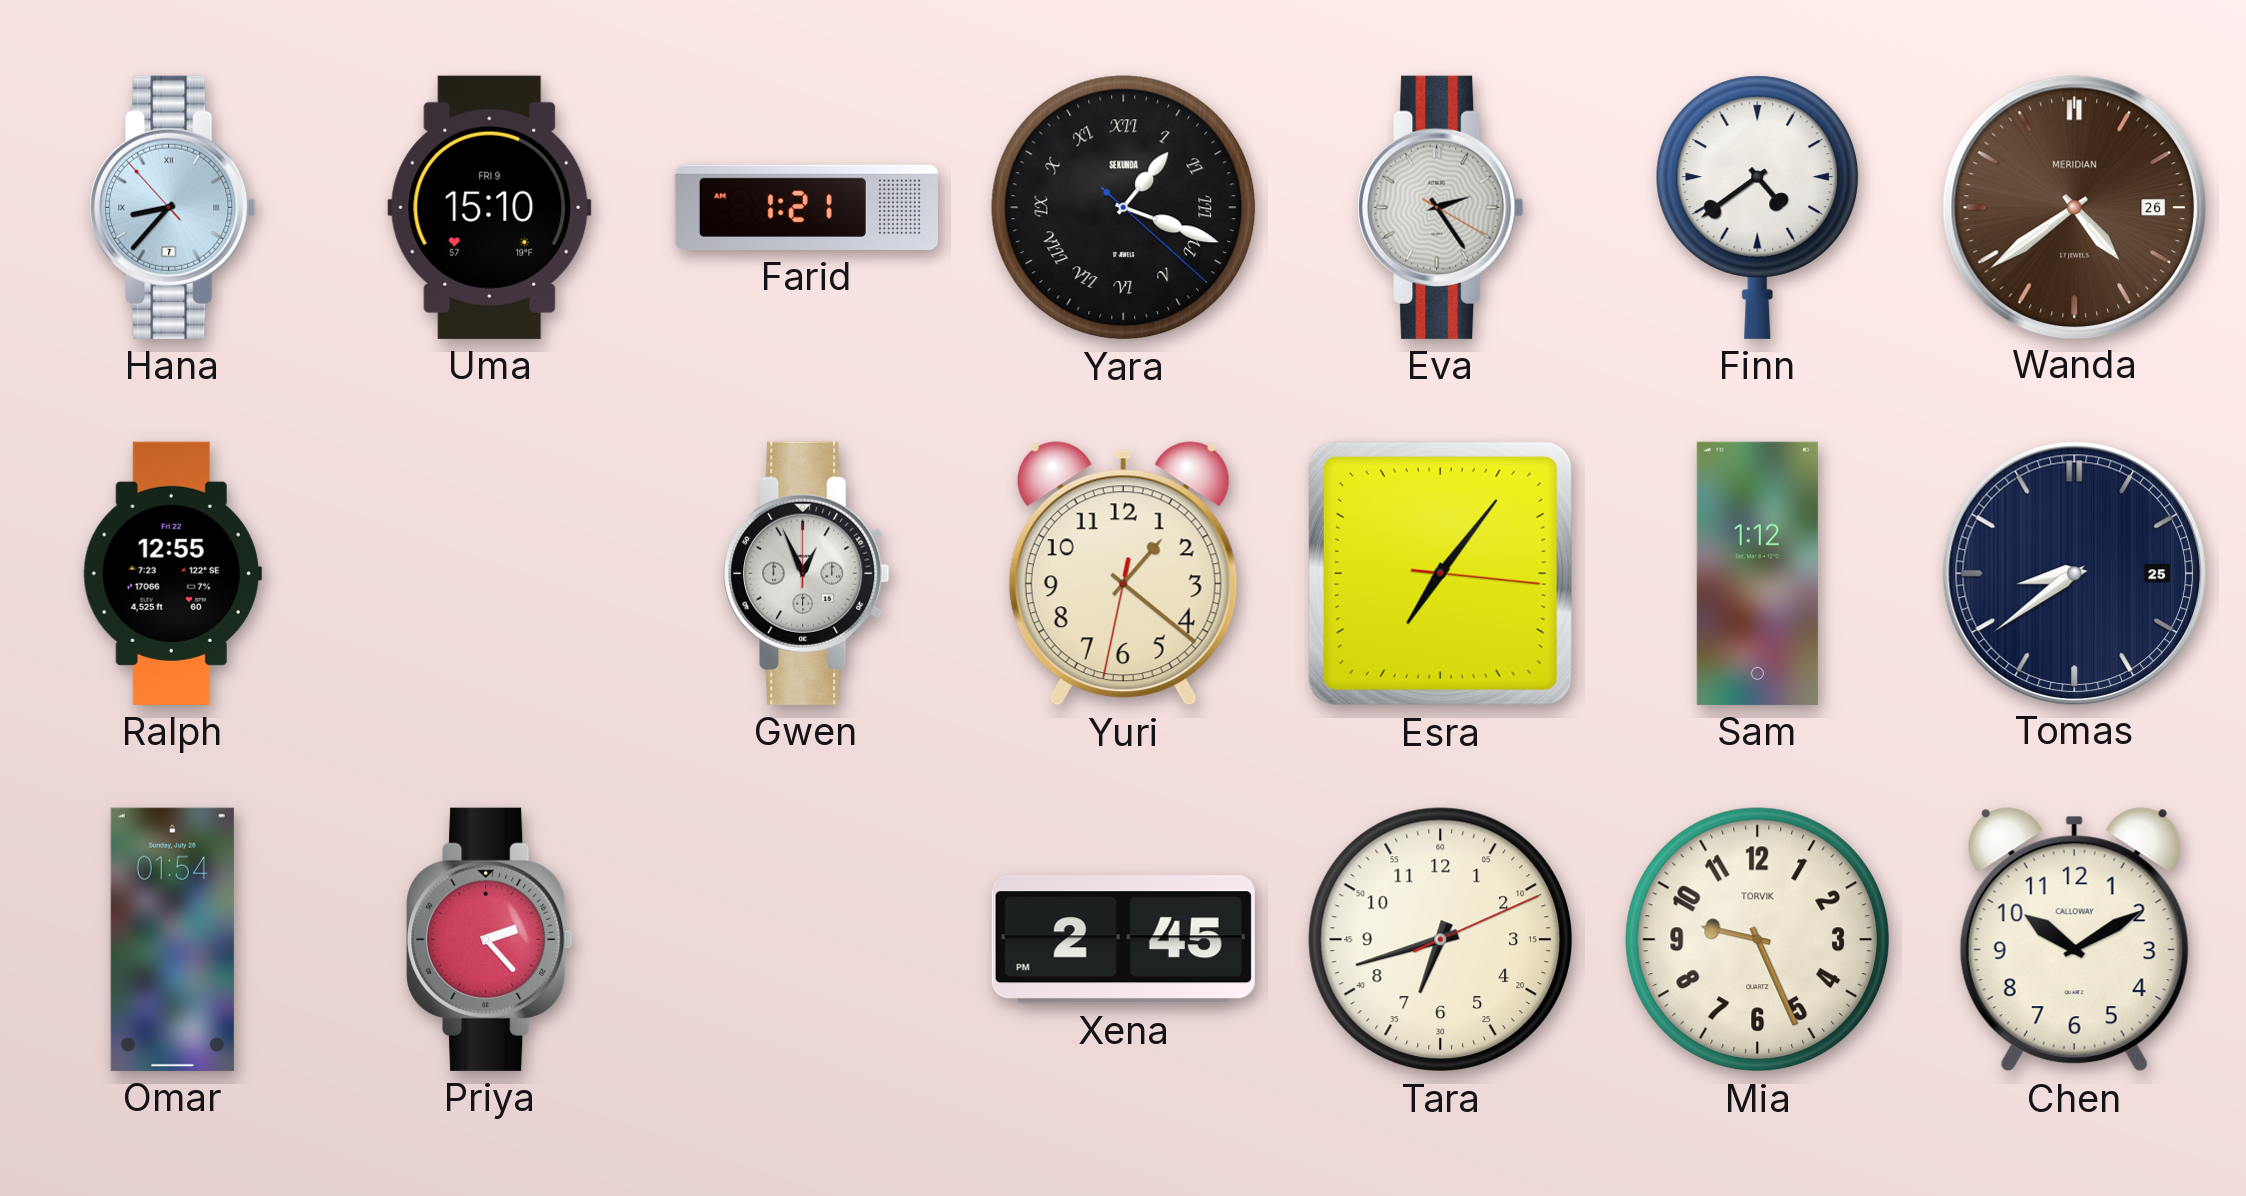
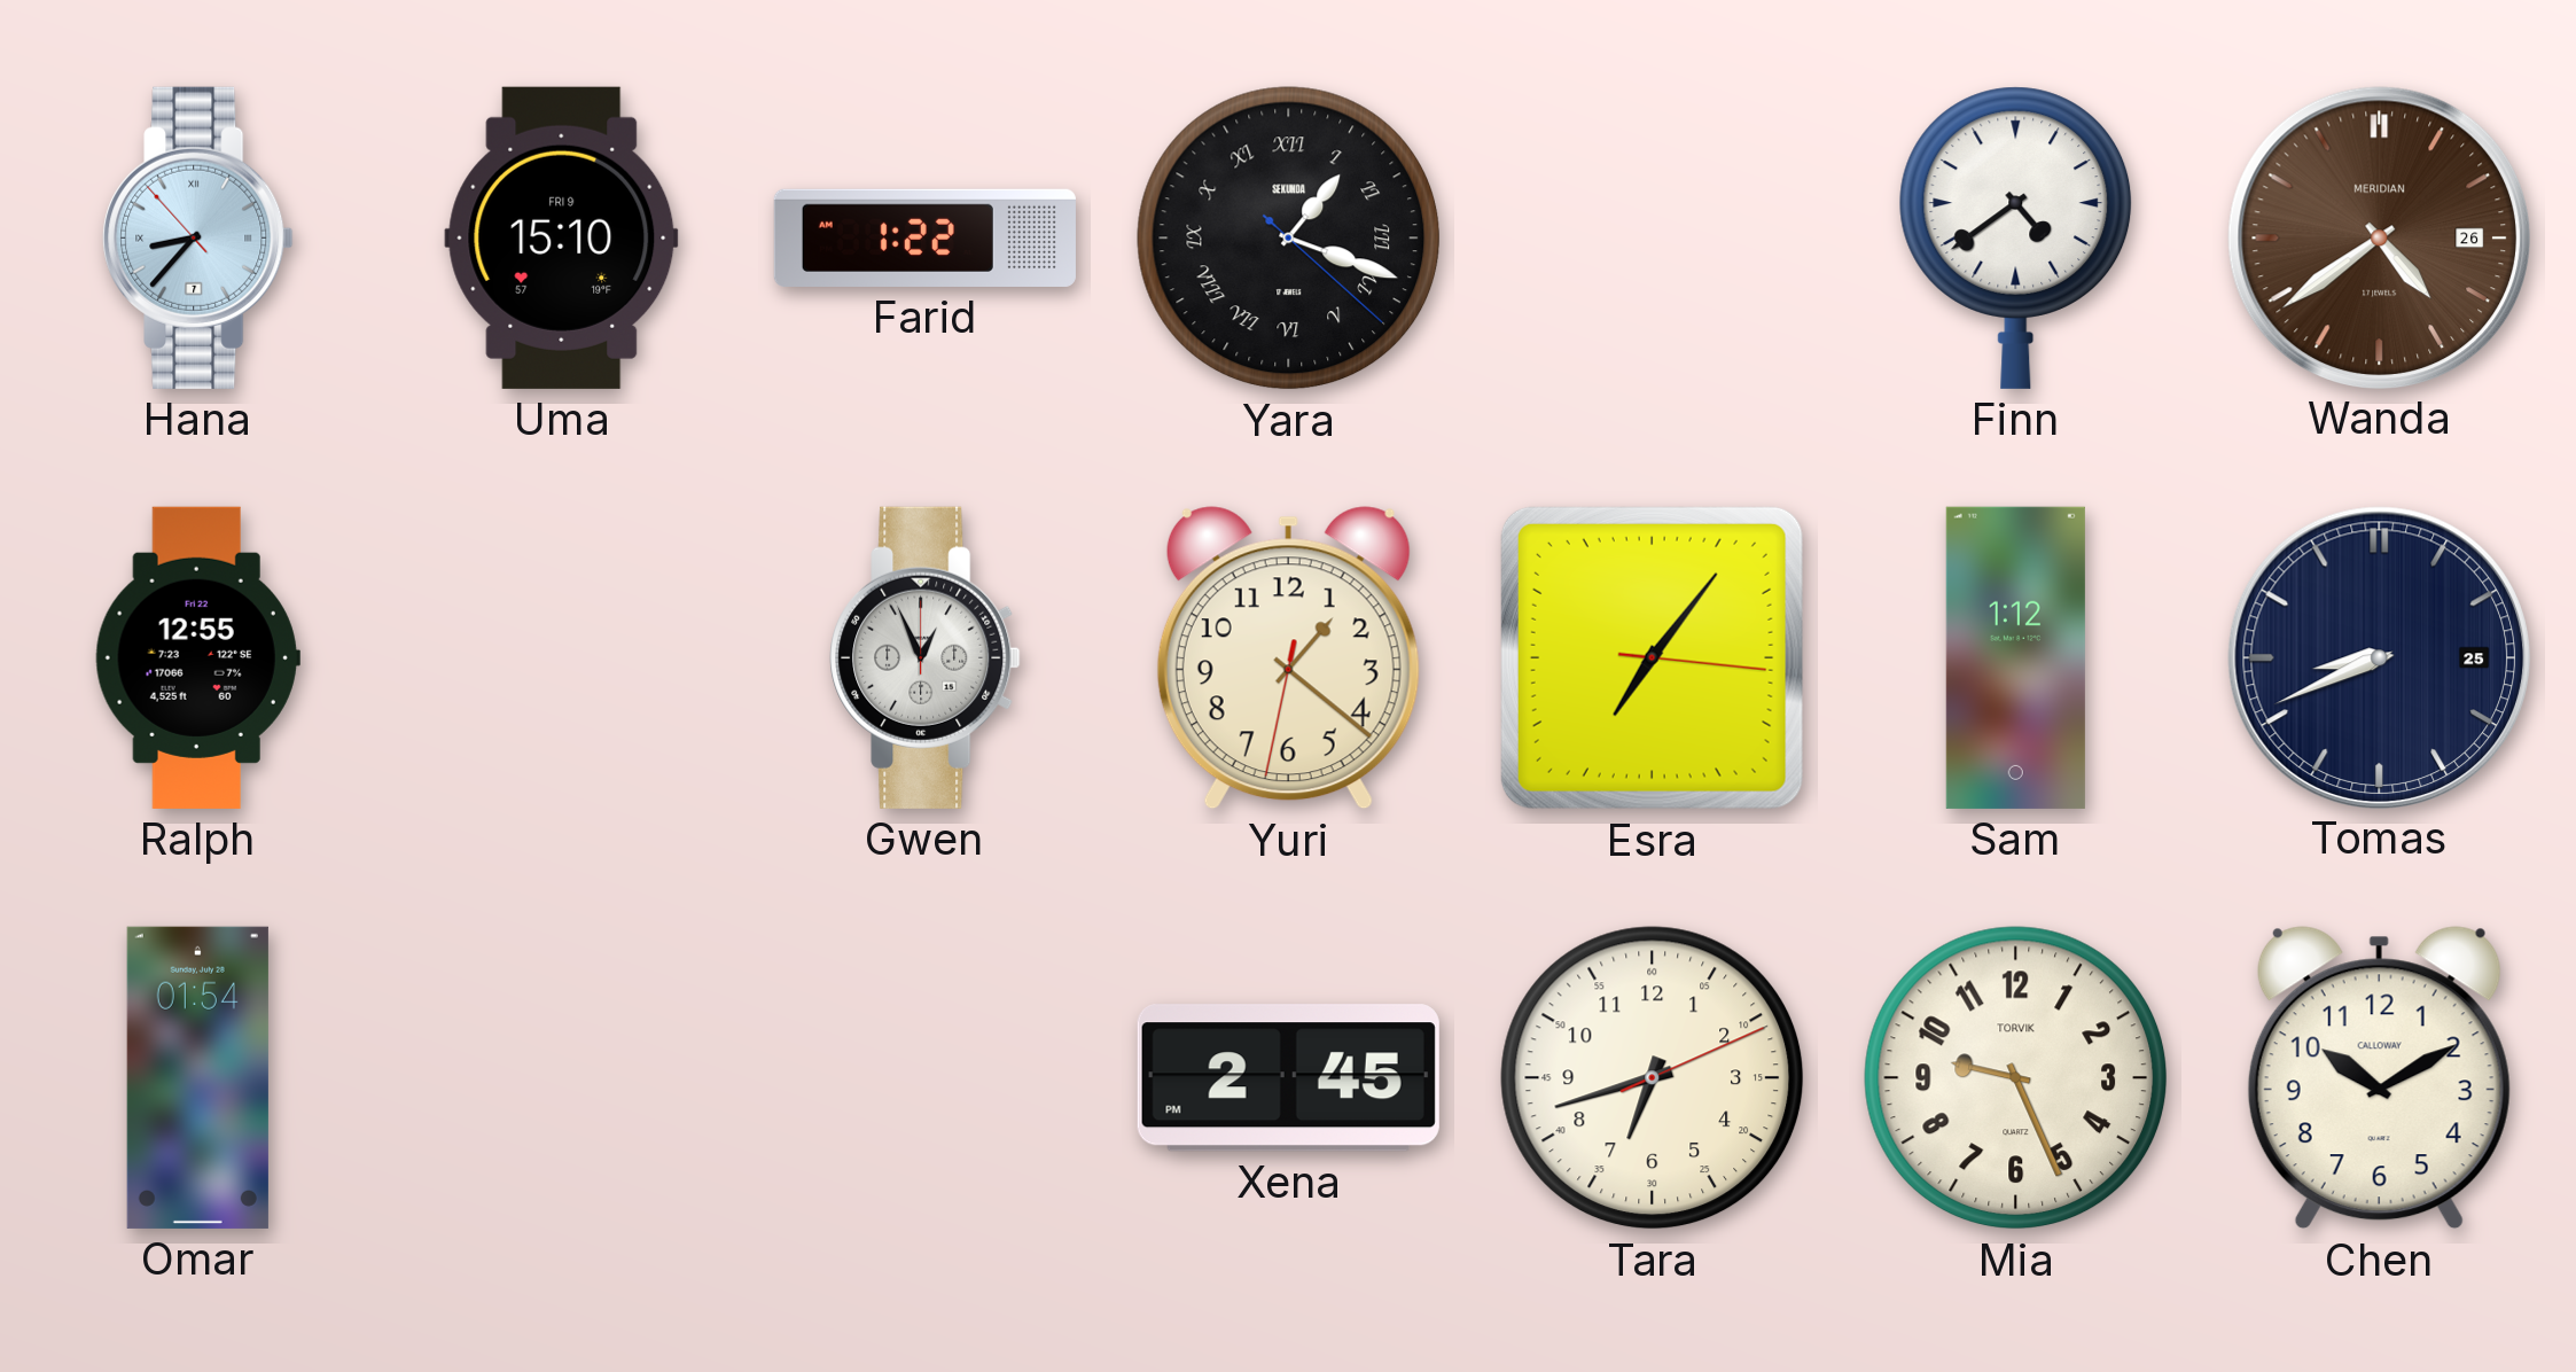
Farid: 1:21 -> 1:22 (924, 237)
Eva: 2:24 -> none (1441, 207)
Tomas: 8:39 -> 8:41 (2379, 657)
Priya: 2:23 -> none (490, 939)
